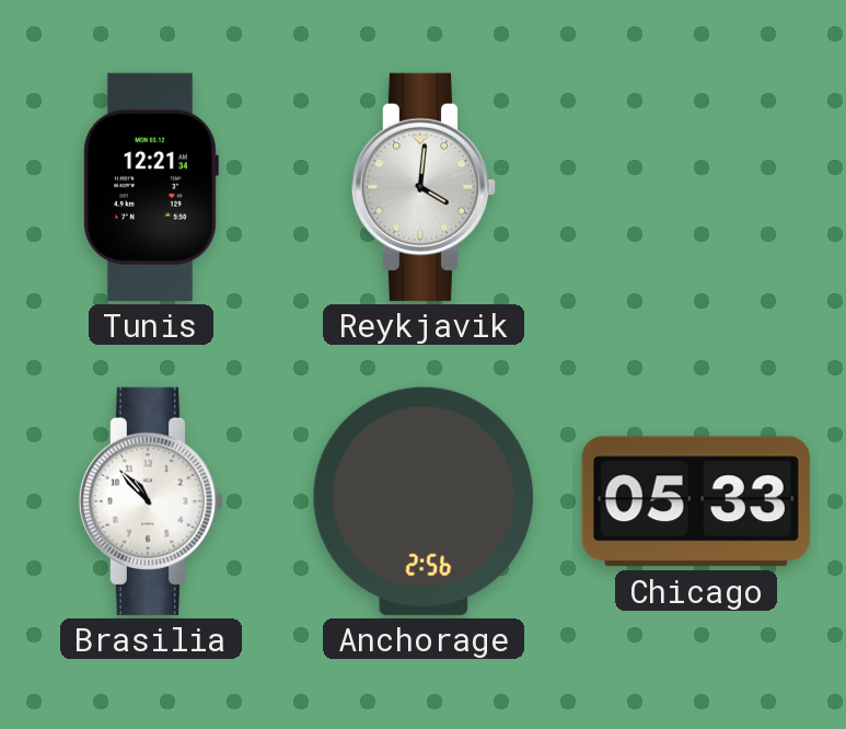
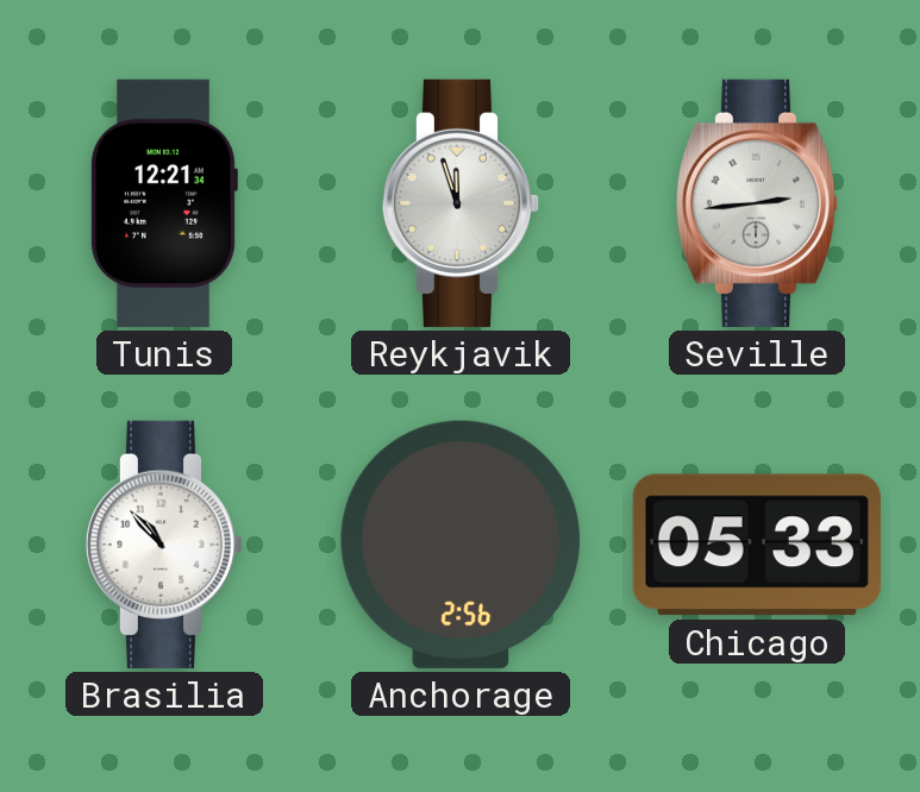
Reykjavik: 4:01 -> 11:57 (461, 203)
Seville: none -> 2:44 (757, 203)
